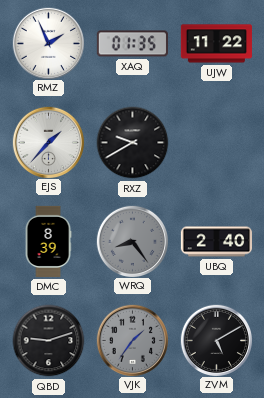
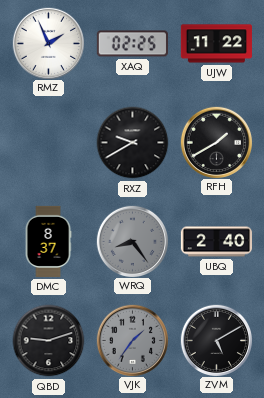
XAQ: 01:35 -> 02:25 (132, 44)
EJS: 1:37 -> none (48, 142)
RFH: none -> 1:40 (216, 142)
DMC: 8:39 -> 8:37 (48, 241)
